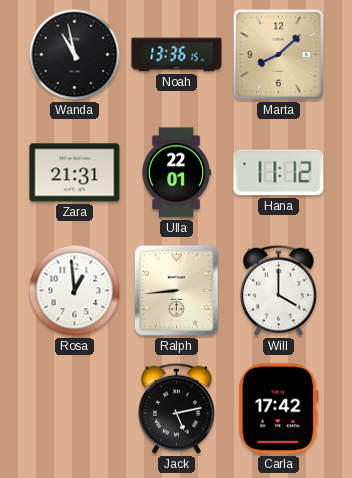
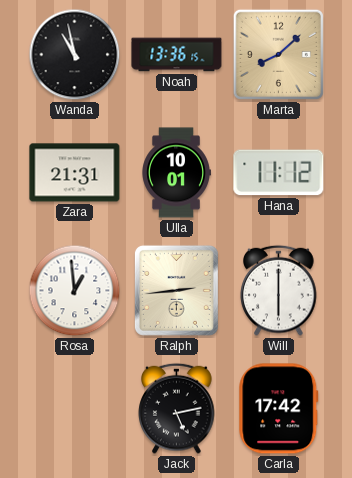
Ulla: 22:01 -> 10:01 (176, 173)
Ralph: 8:44 -> 2:44 (176, 290)
Will: 4:00 -> 6:00 (279, 290)
